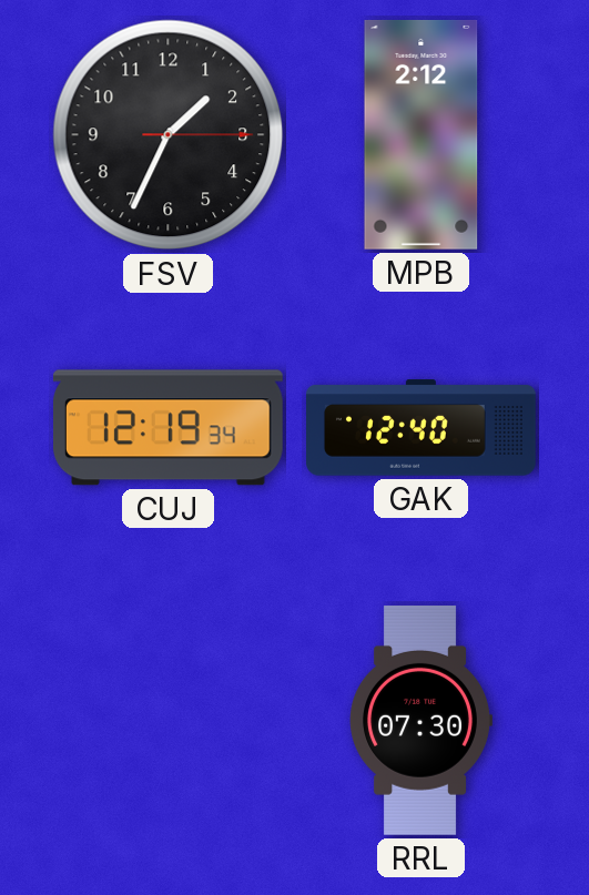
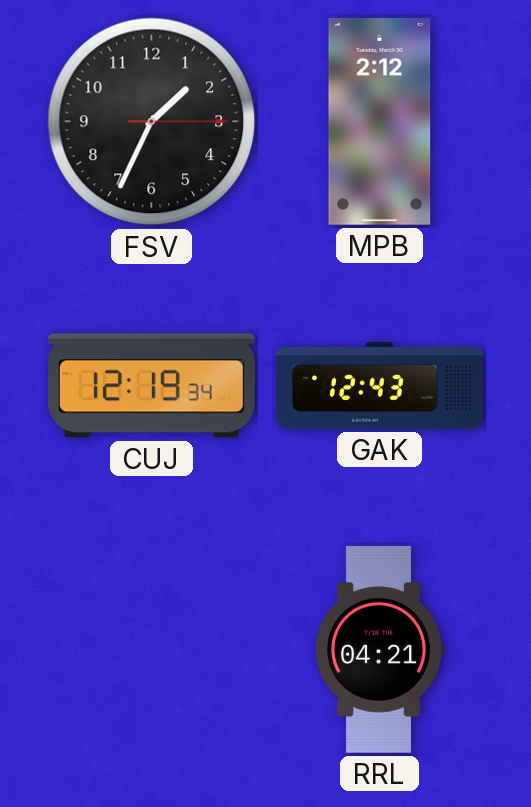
GAK: 12:40 -> 12:43 (380, 386)
RRL: 07:30 -> 04:21 (379, 649)
